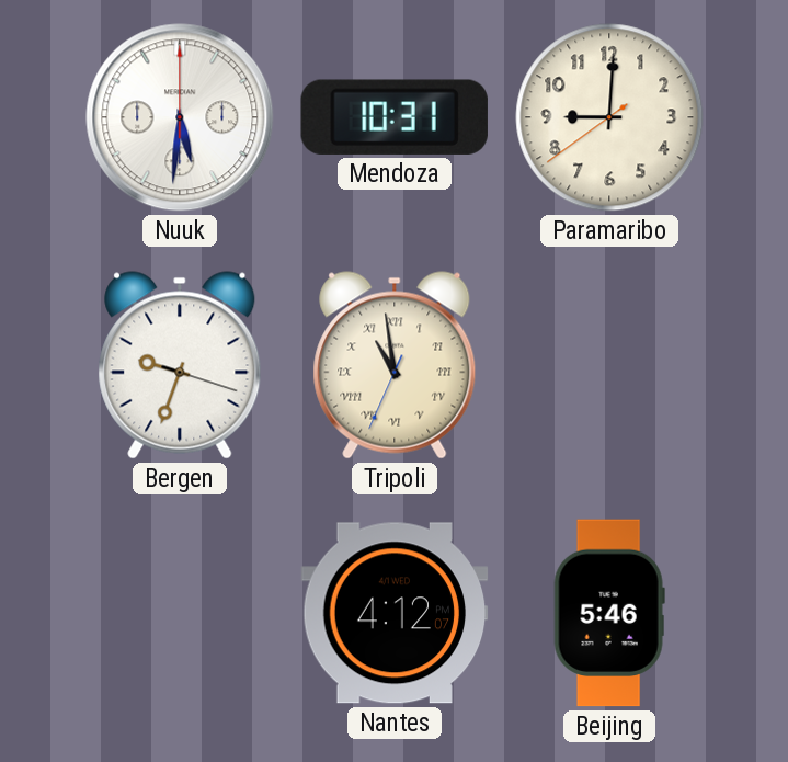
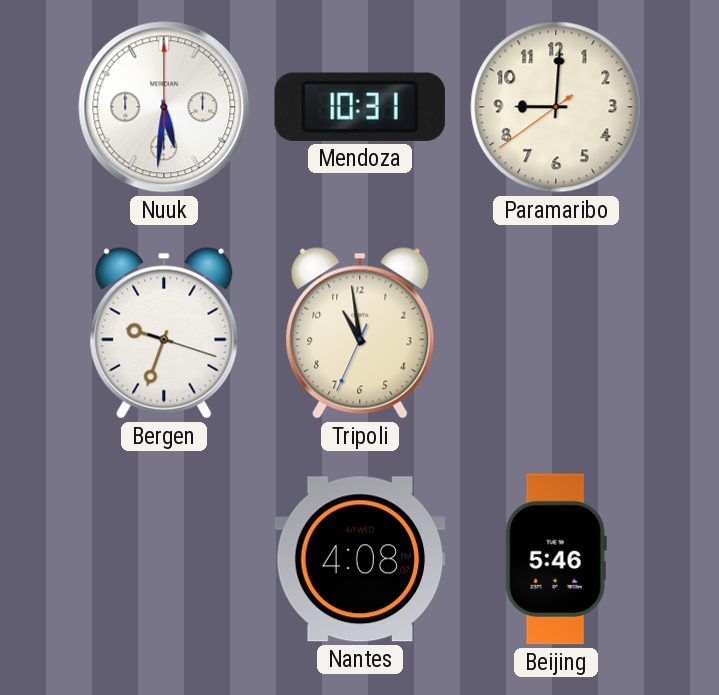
Tripoli numerals: Roman -> Arabic (360, 333)
Nantes: 4:12 -> 4:08 (360, 559)
